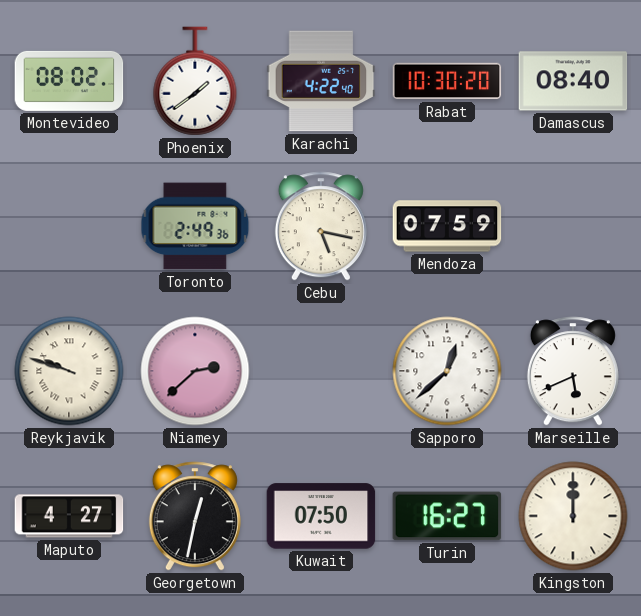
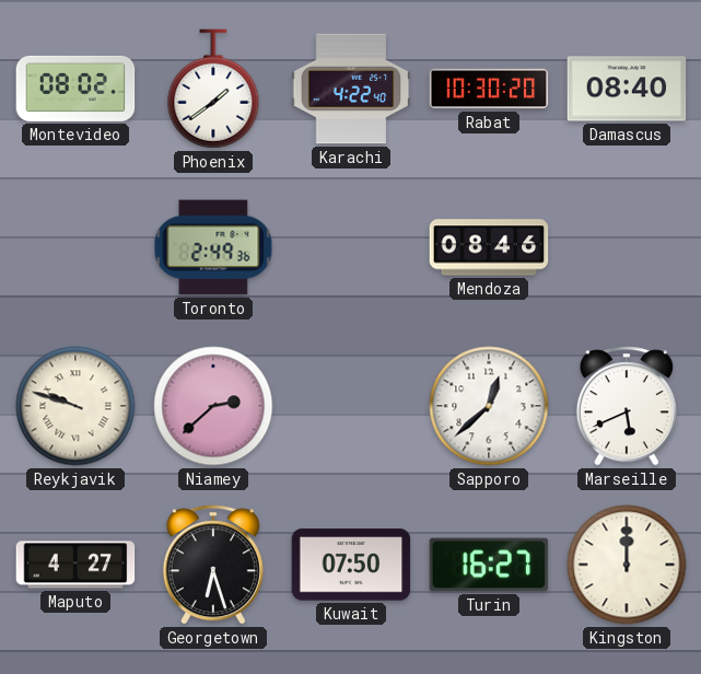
Cebu: 5:17 -> none (321, 226)
Mendoza: 07:59 -> 08:46 (489, 247)
Georgetown: 12:32 -> 6:27 (213, 565)
